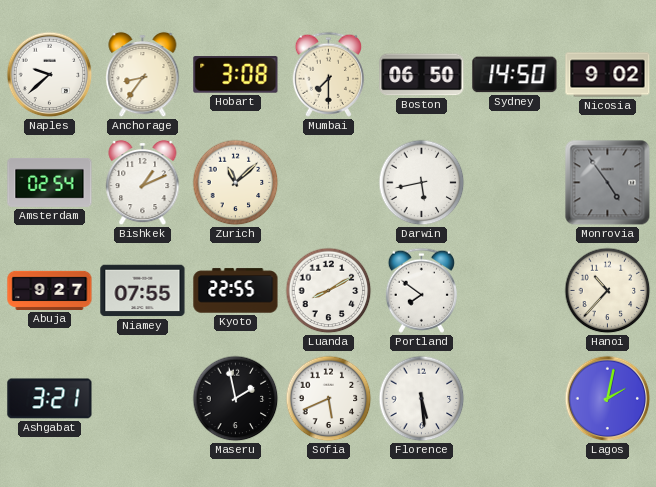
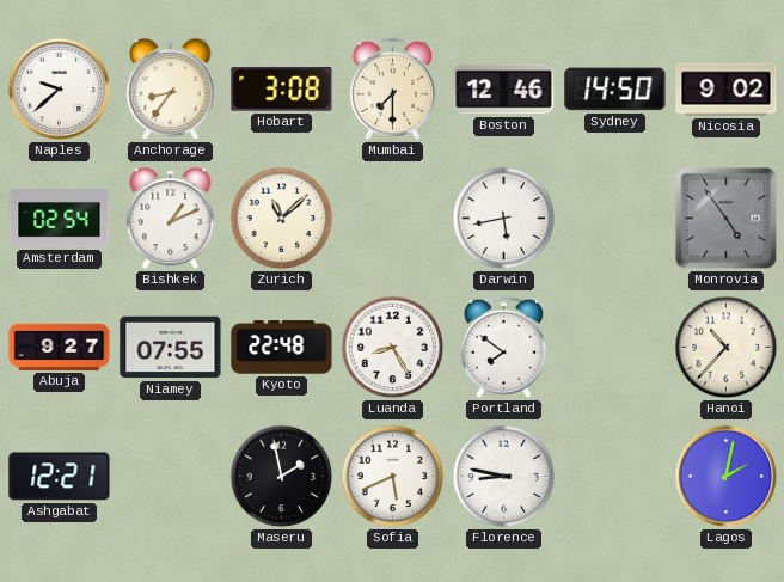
Boston: 06:50 -> 12:46 (504, 90)
Kyoto: 22:55 -> 22:48 (282, 348)
Luanda: 8:10 -> 8:25 (393, 348)
Ashgabat: 3:21 -> 12:21 (60, 477)
Florence: 5:29 -> 8:47 (504, 477)
